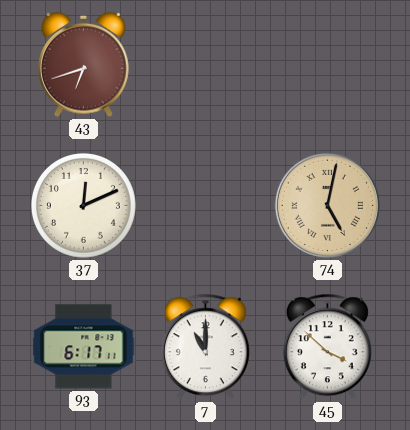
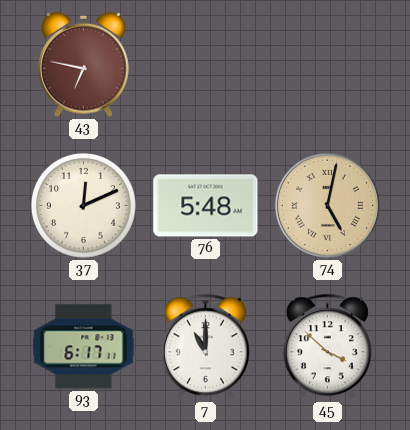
43: 6:42 -> 6:47 (84, 64)
76: none -> 5:48 (206, 206)
